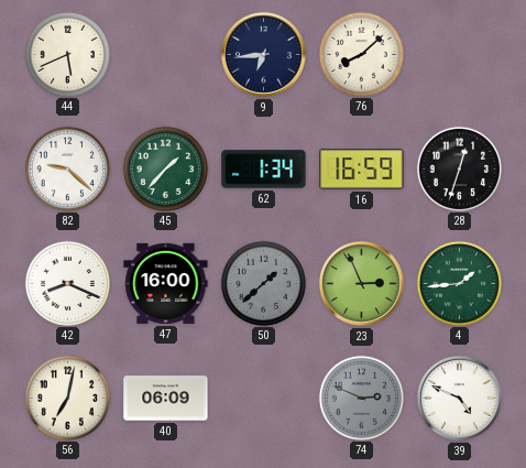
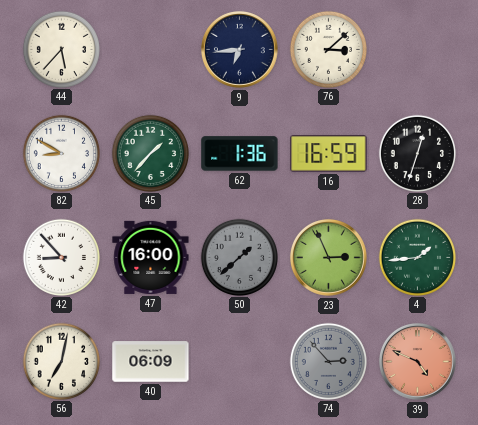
44: 5:41 -> 5:37 (61, 49)
76: 8:08 -> 3:08 (328, 49)
82: 9:22 -> 8:50 (61, 153)
62: 1:34 -> 1:36 (240, 154)
42: 8:19 -> 8:53 (61, 257)
74: 2:49 -> 2:53 (328, 361)
39 dial: white -> salmon (417, 361)
